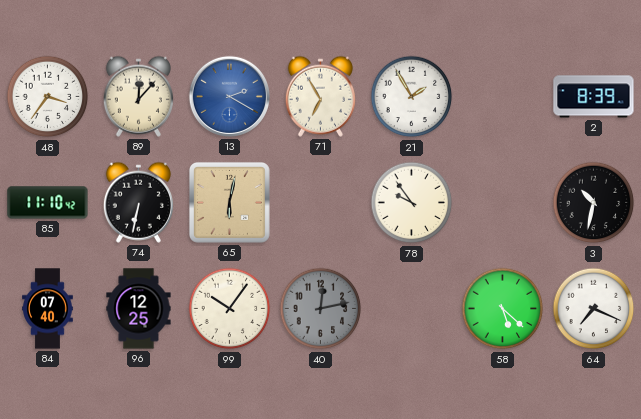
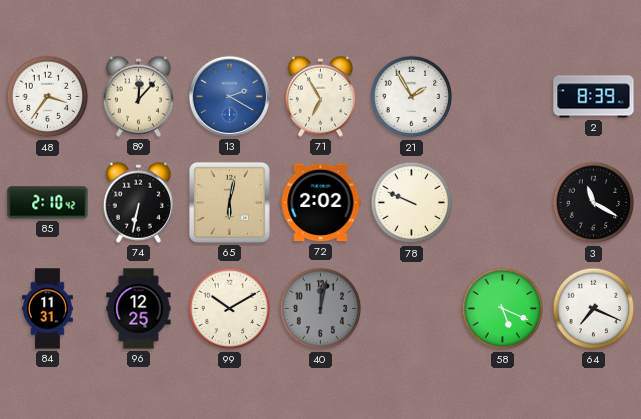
85: 11:10 -> 2:10 (48, 203)
72: none -> 2:02 (321, 203)
78: 9:54 -> 9:49 (412, 203)
3: 10:32 -> 11:20 (594, 203)
84: 07:40 -> 11:31 (48, 309)
99: 10:06 -> 10:10 (230, 309)
40: 12:13 -> 12:02 (321, 309)
58: 5:22 -> 5:19 (503, 309)
